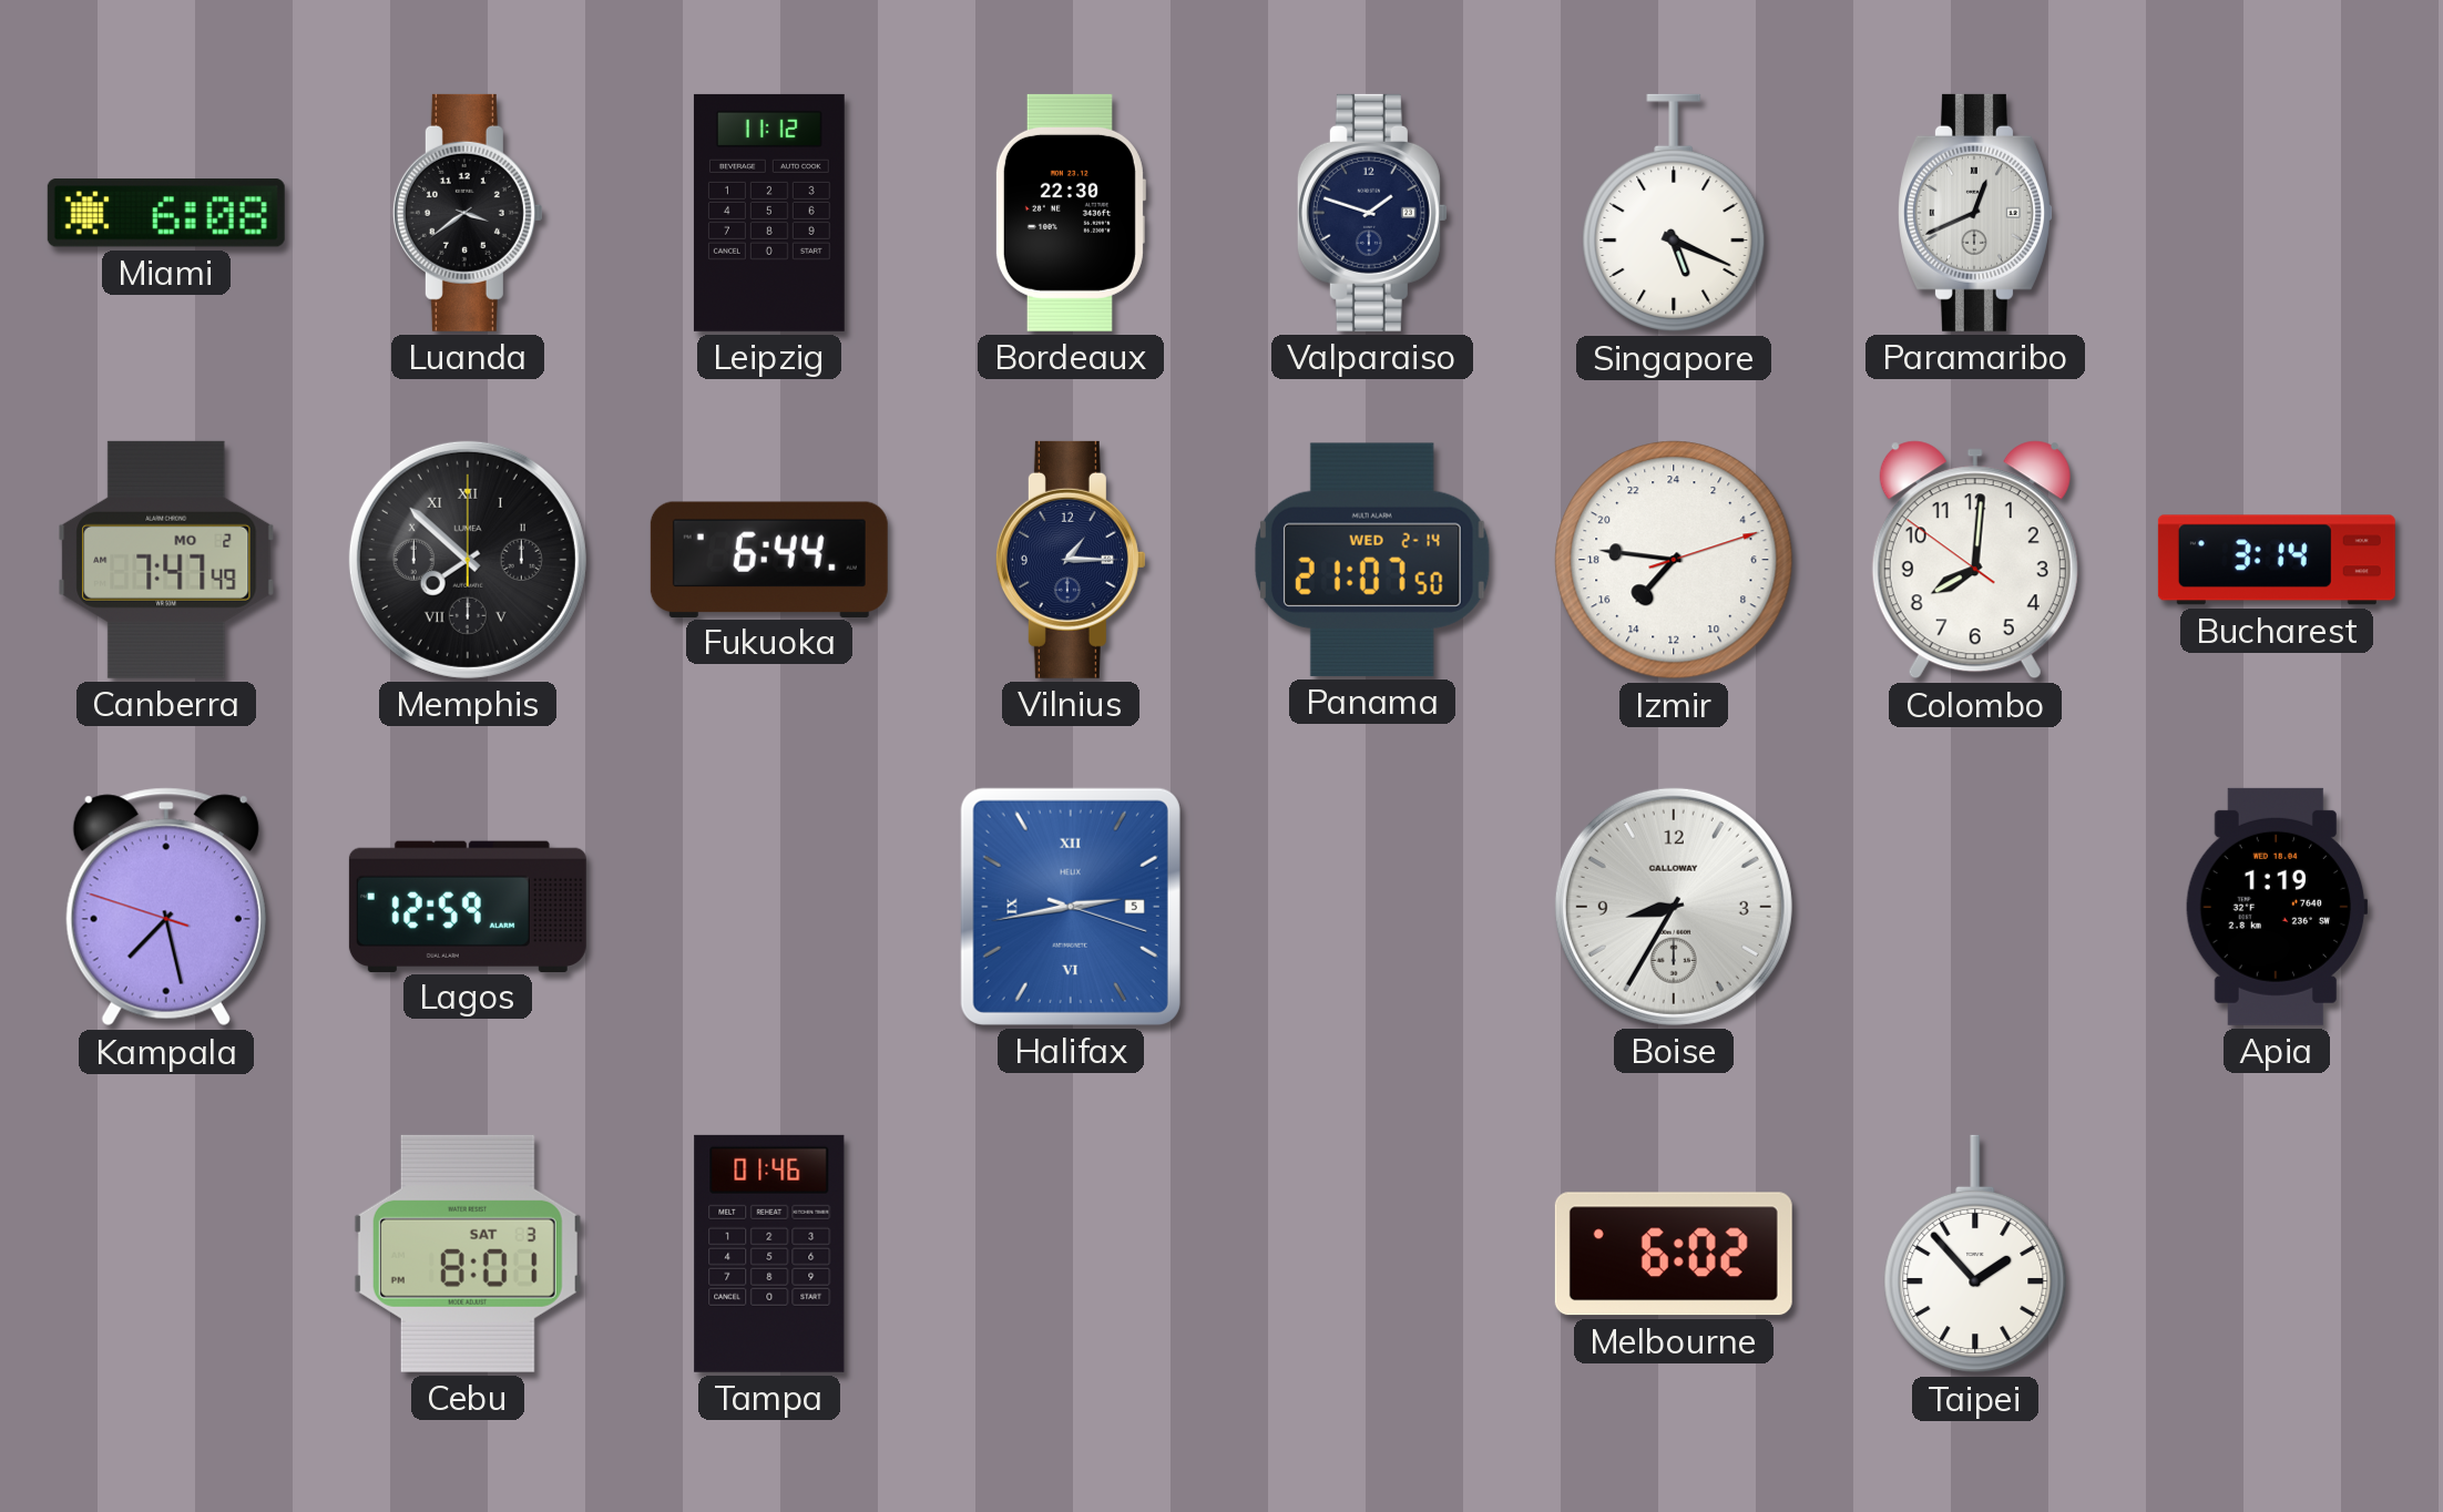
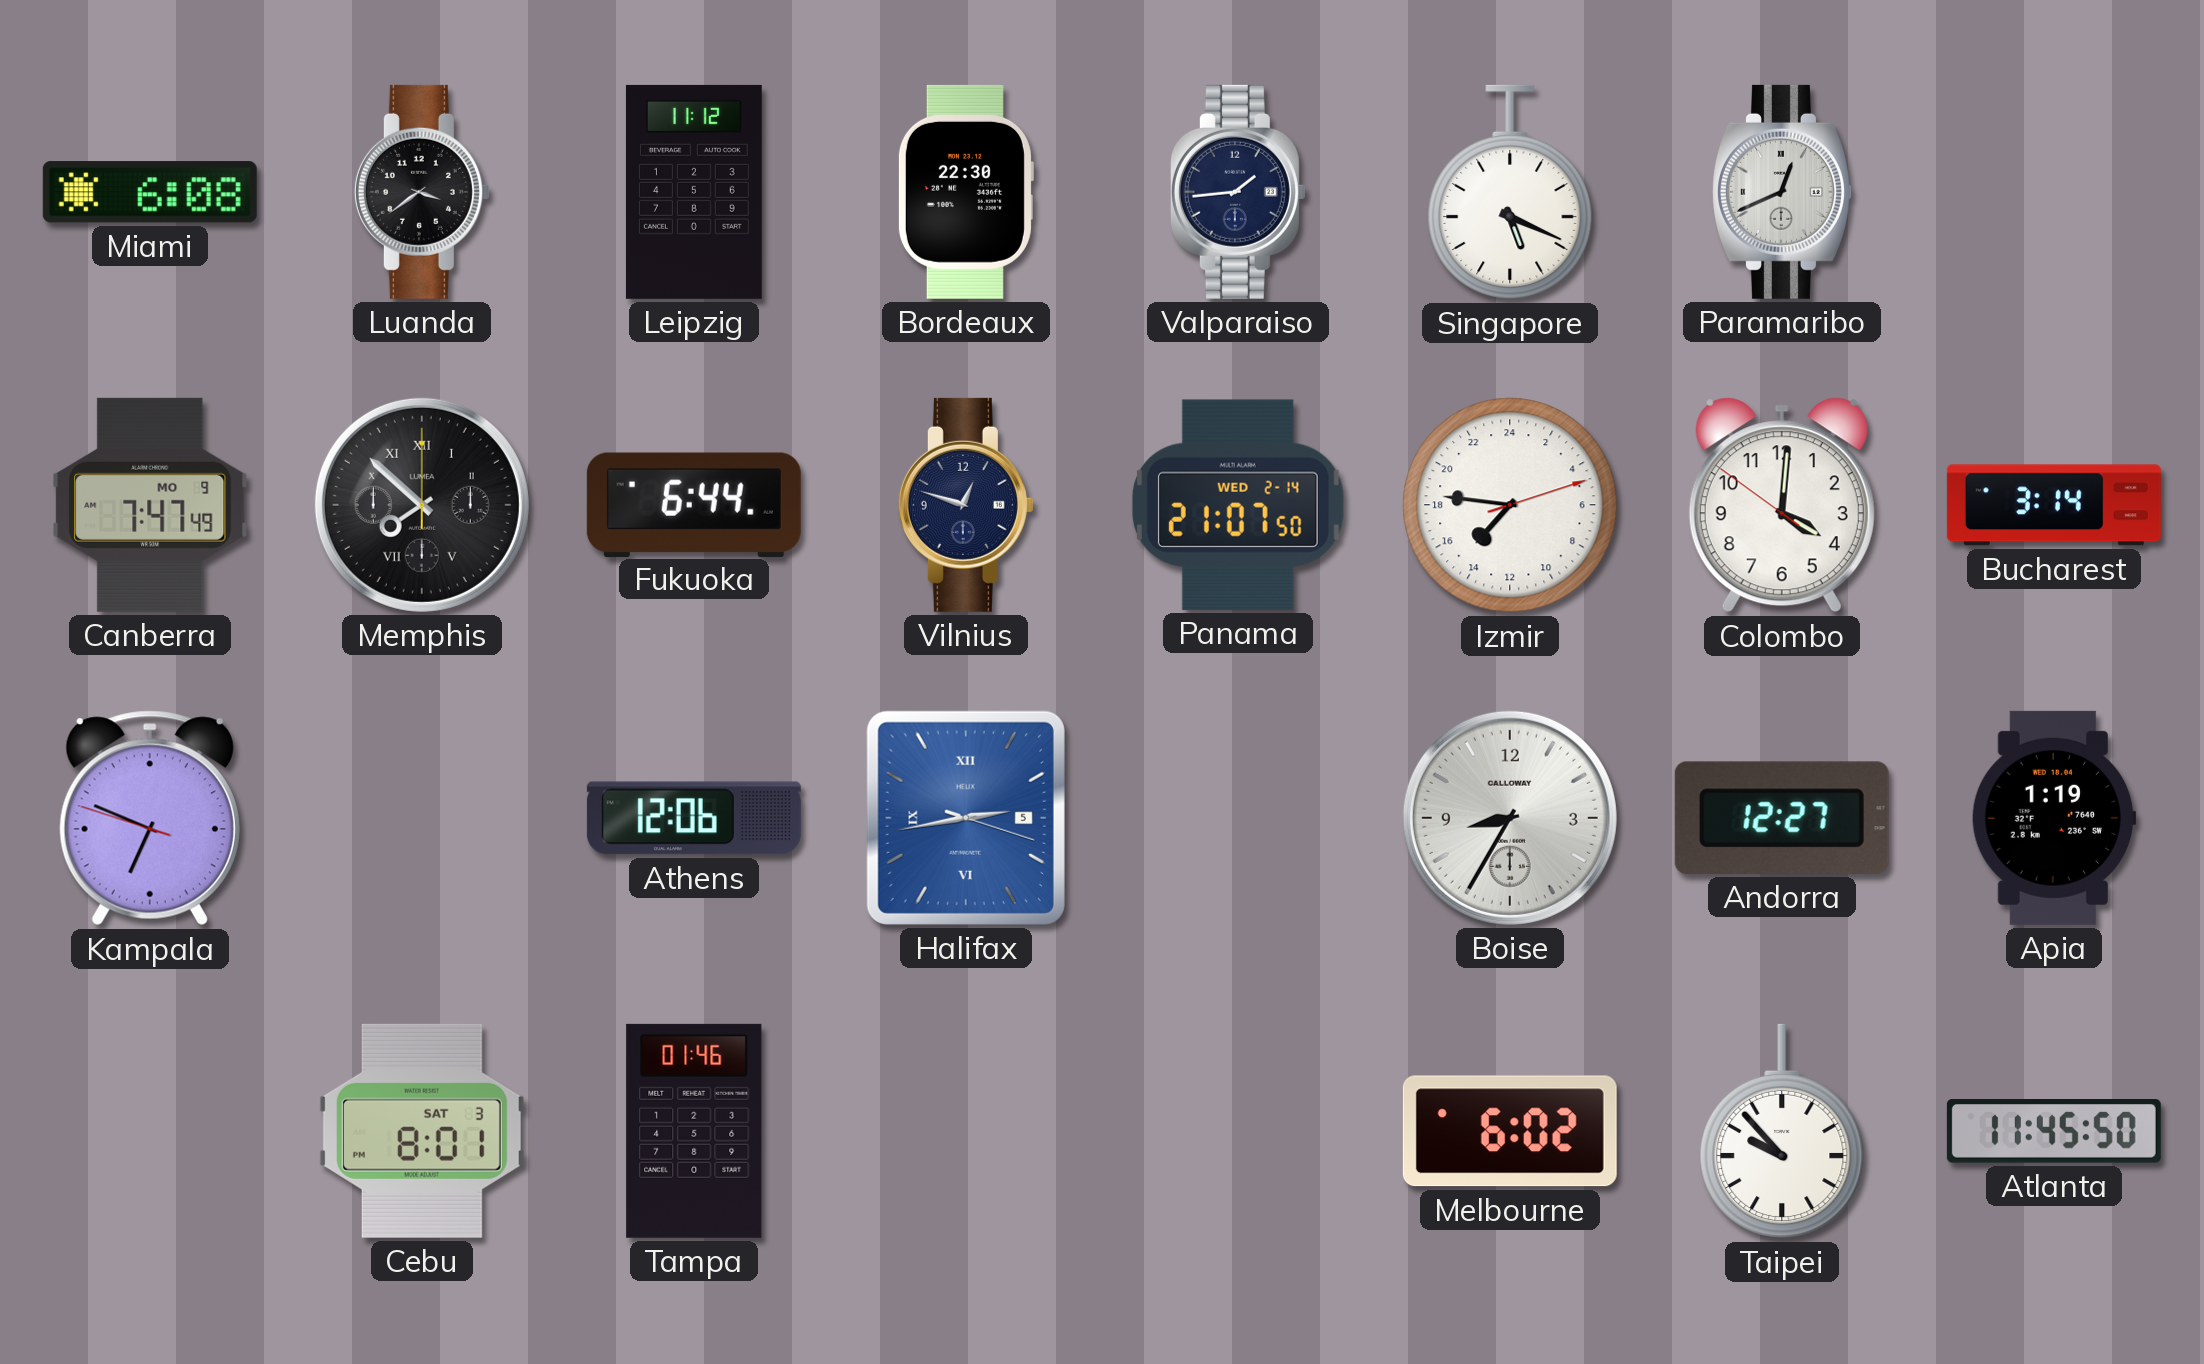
Valparaiso: 1:48 -> 1:44 (1238, 192)
Canberra date: MO 2 -> MO 9 (150, 505)
Vilnius: 1:15 -> 12:48 (966, 505)
Colombo: 8:00 -> 4:00 (1782, 505)
Kampala: 7:27 -> 6:48 (150, 818)
Lagos: 12:59 -> none (468, 906)
Athens: none -> 12:06 (694, 818)
Andorra: none -> 12:27 (1782, 818)
Taipei: 1:53 -> 9:53 (1782, 1131)
Atlanta: none -> 11:45 (2054, 1131)
